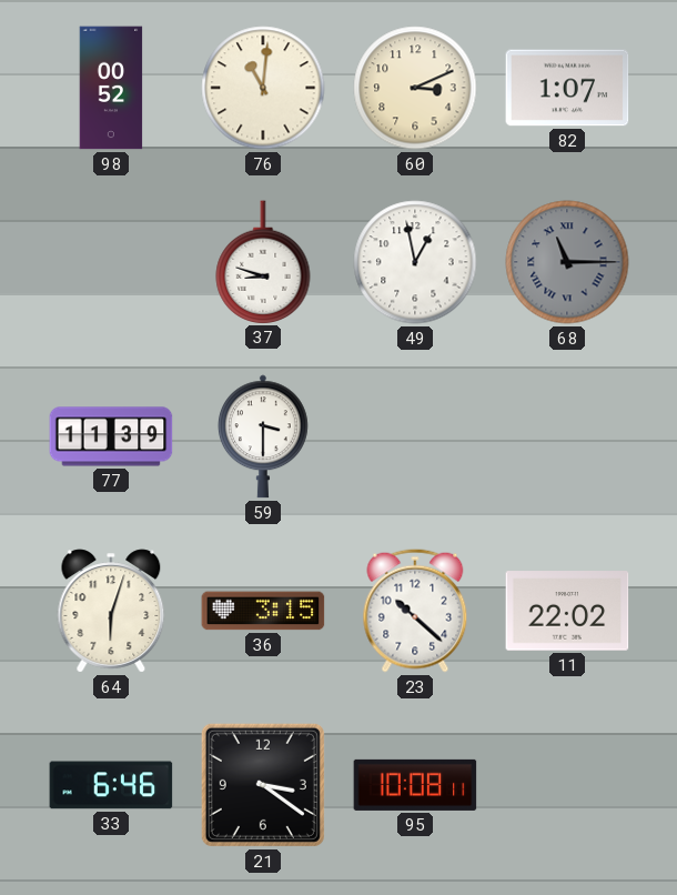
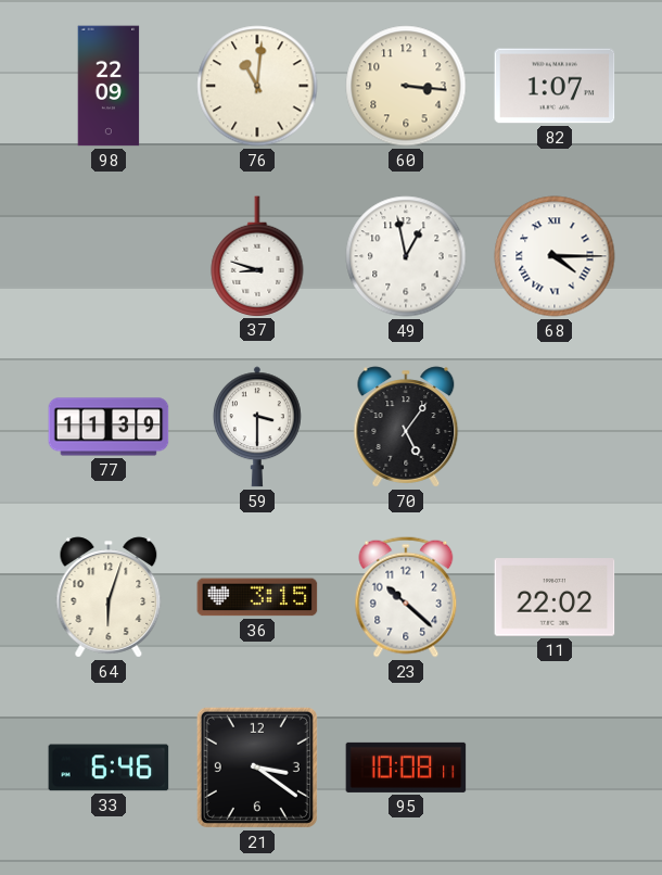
98: 00:52 -> 22:09 (109, 86)
60: 3:11 -> 3:16 (406, 86)
68: 11:15 -> 4:15 (555, 256)
68 dial: grey -> white (555, 256)
70: none -> 5:06 (406, 427)
